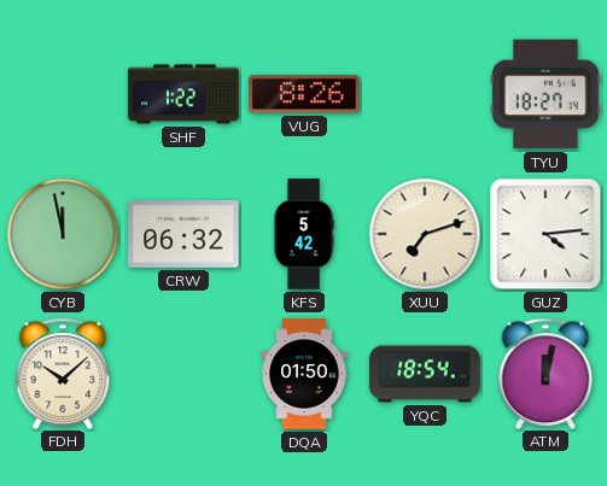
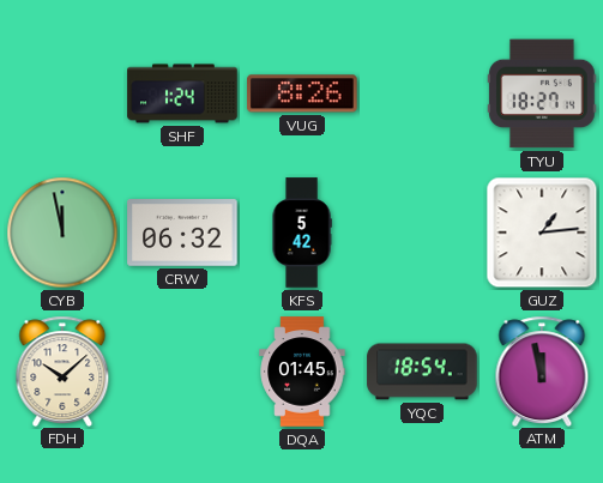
SHF: 1:22 -> 1:24 (182, 93)
XUU: 7:12 -> none (425, 234)
GUZ: 4:14 -> 1:14 (542, 233)
DQA: 01:50 -> 01:45 (302, 372)
ATM: 12:02 -> 11:58 (542, 370)
